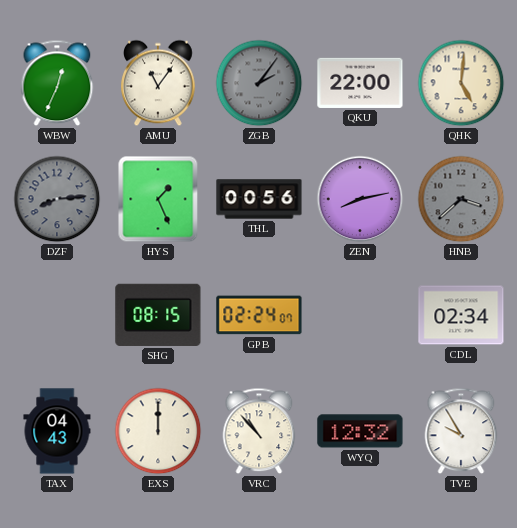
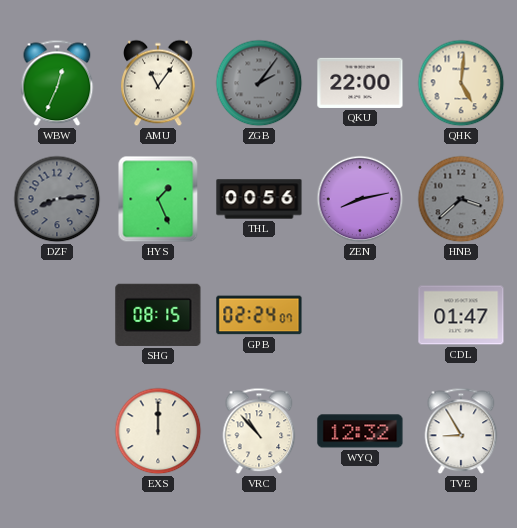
CDL: 02:34 -> 01:47 (461, 315)
TAX: 04:43 -> none (57, 431)
TVE: 9:55 -> 8:55 (461, 431)
